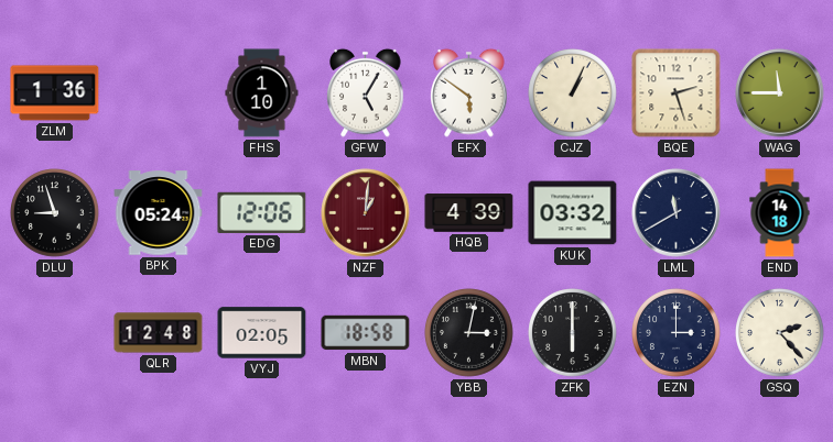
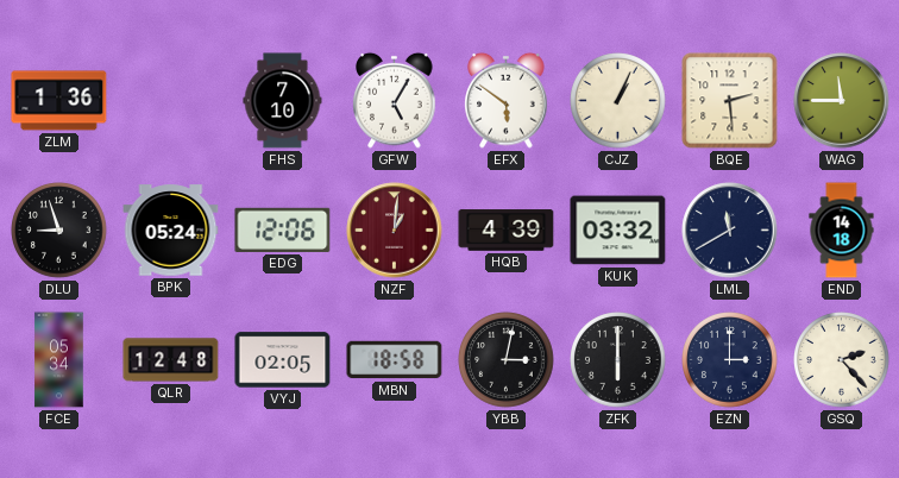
FHS: 1:10 -> 7:10 (283, 101)
BQE: 2:27 -> 2:29 (730, 101)
FCE: none -> 05:34 (59, 360)
